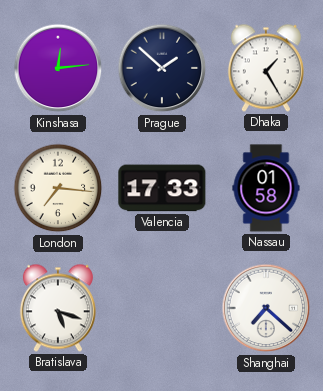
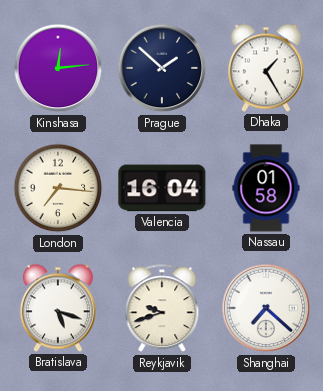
Valencia: 17:33 -> 16:04 (162, 188)
Reykjavik: none -> 9:42 (162, 309)
